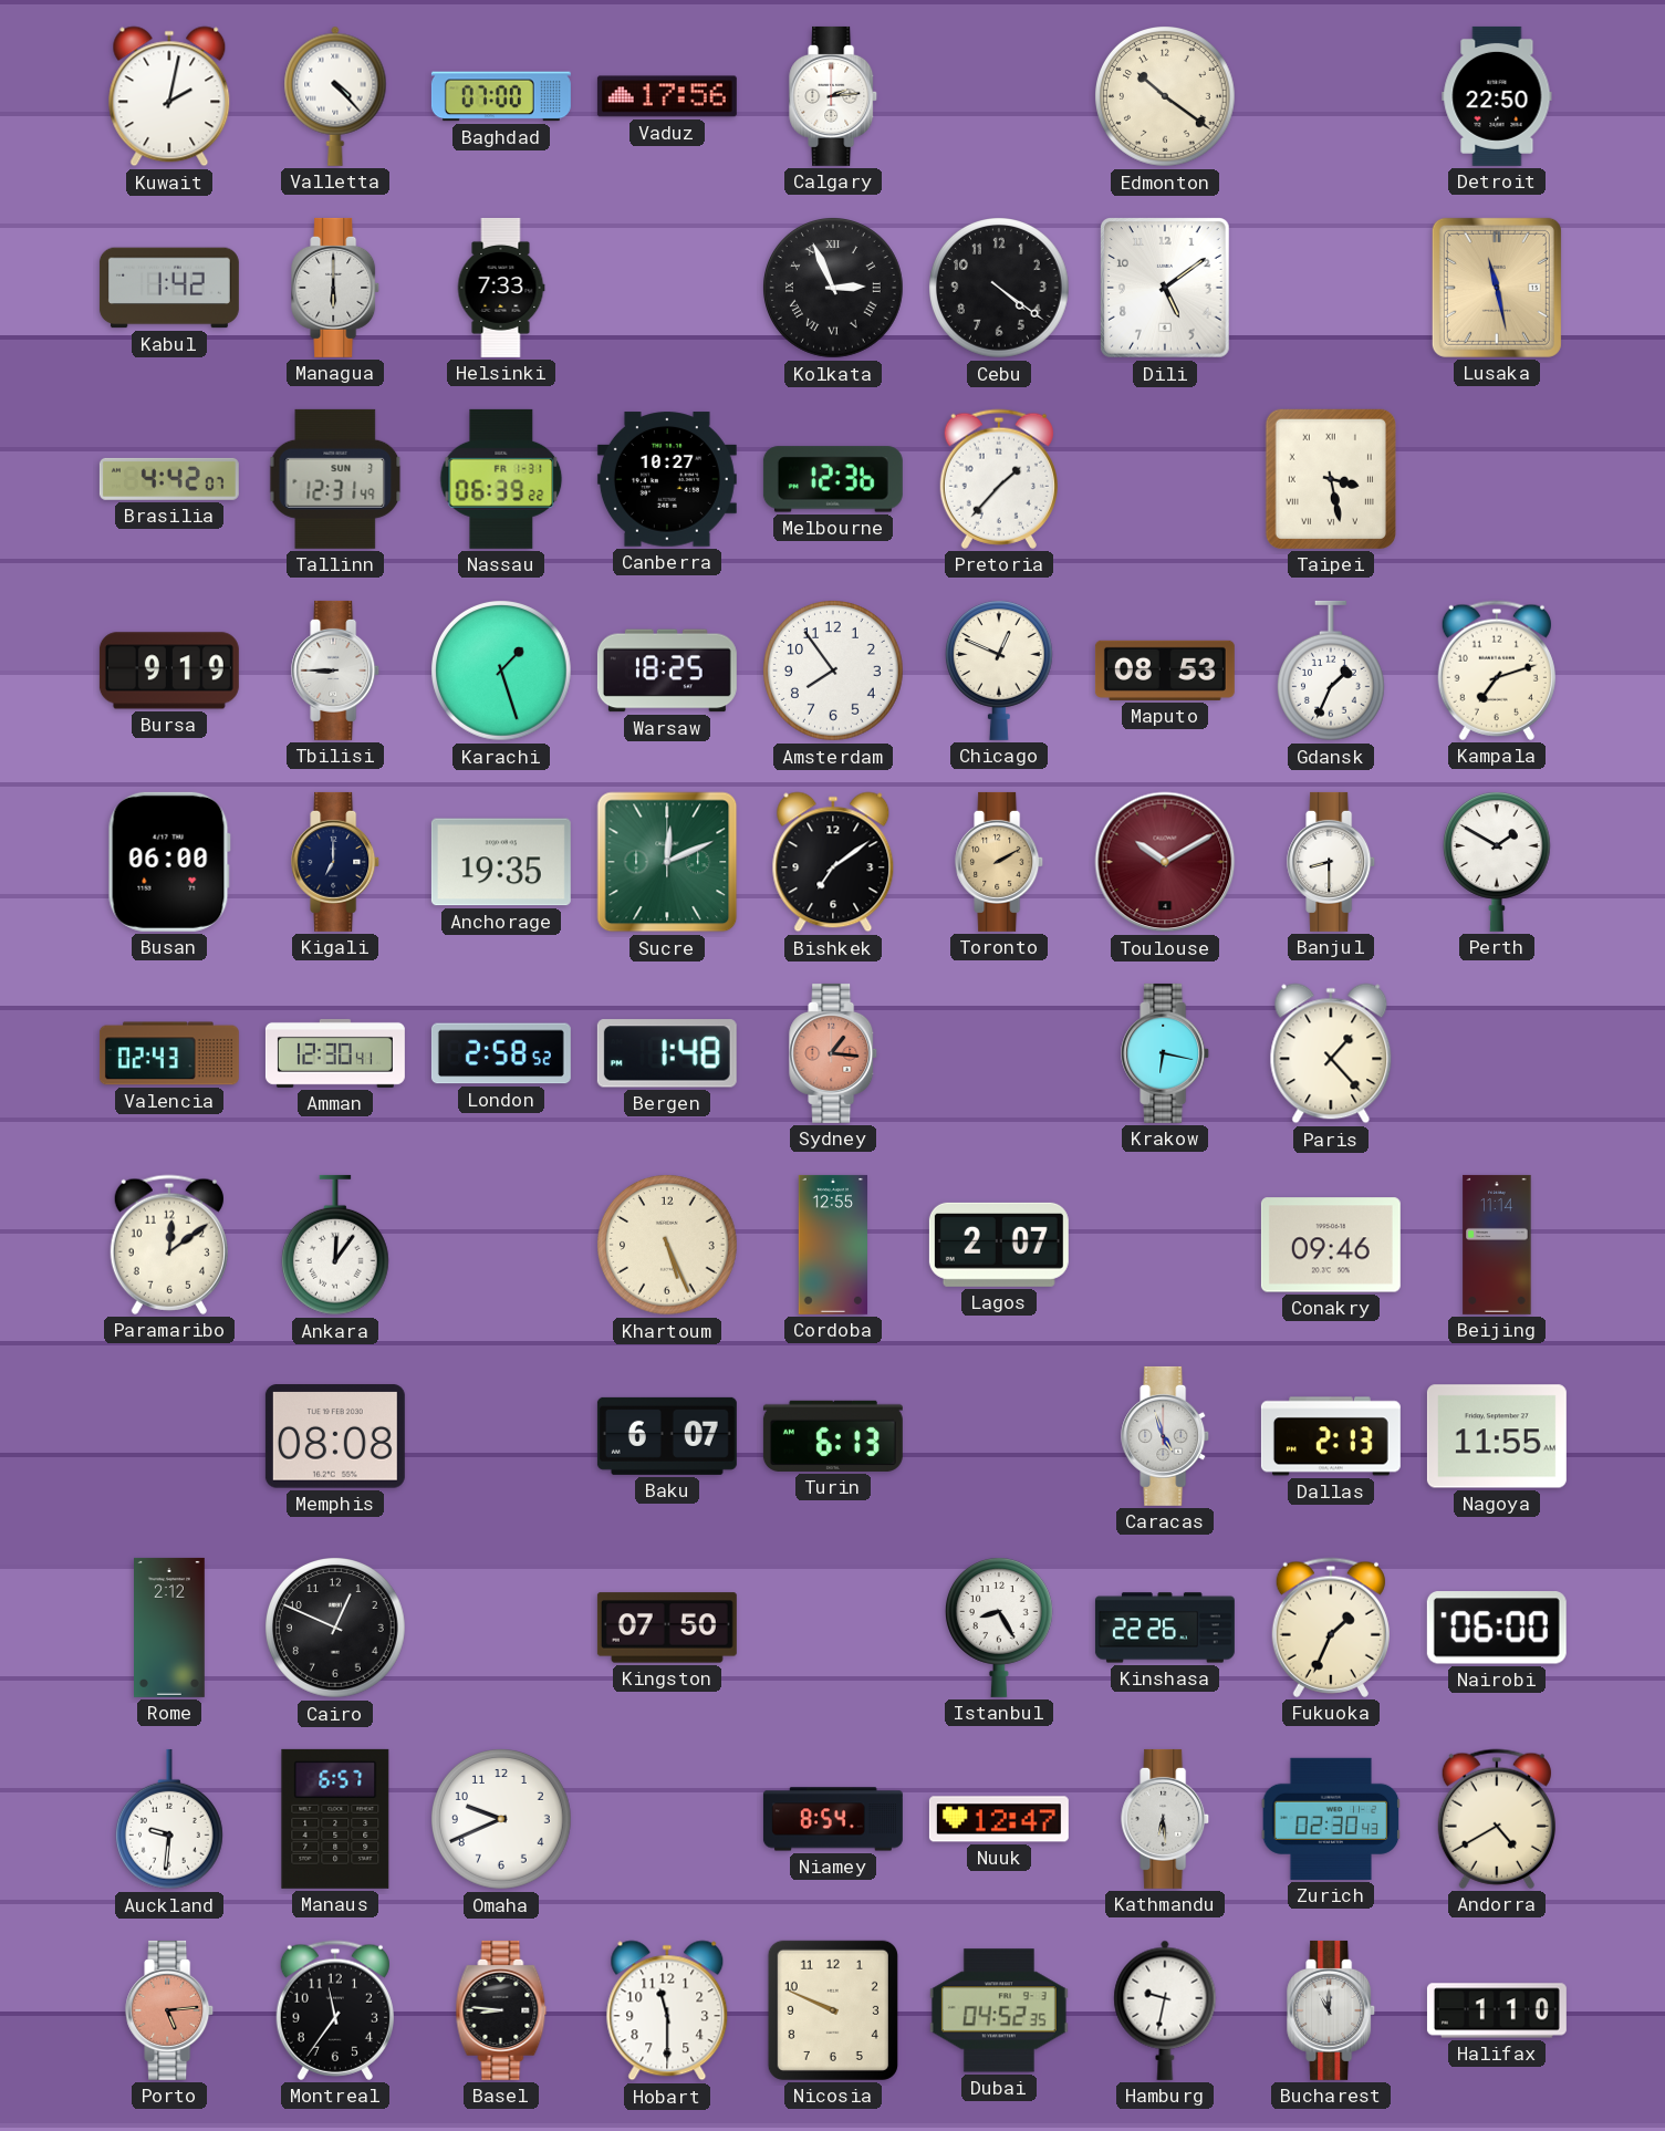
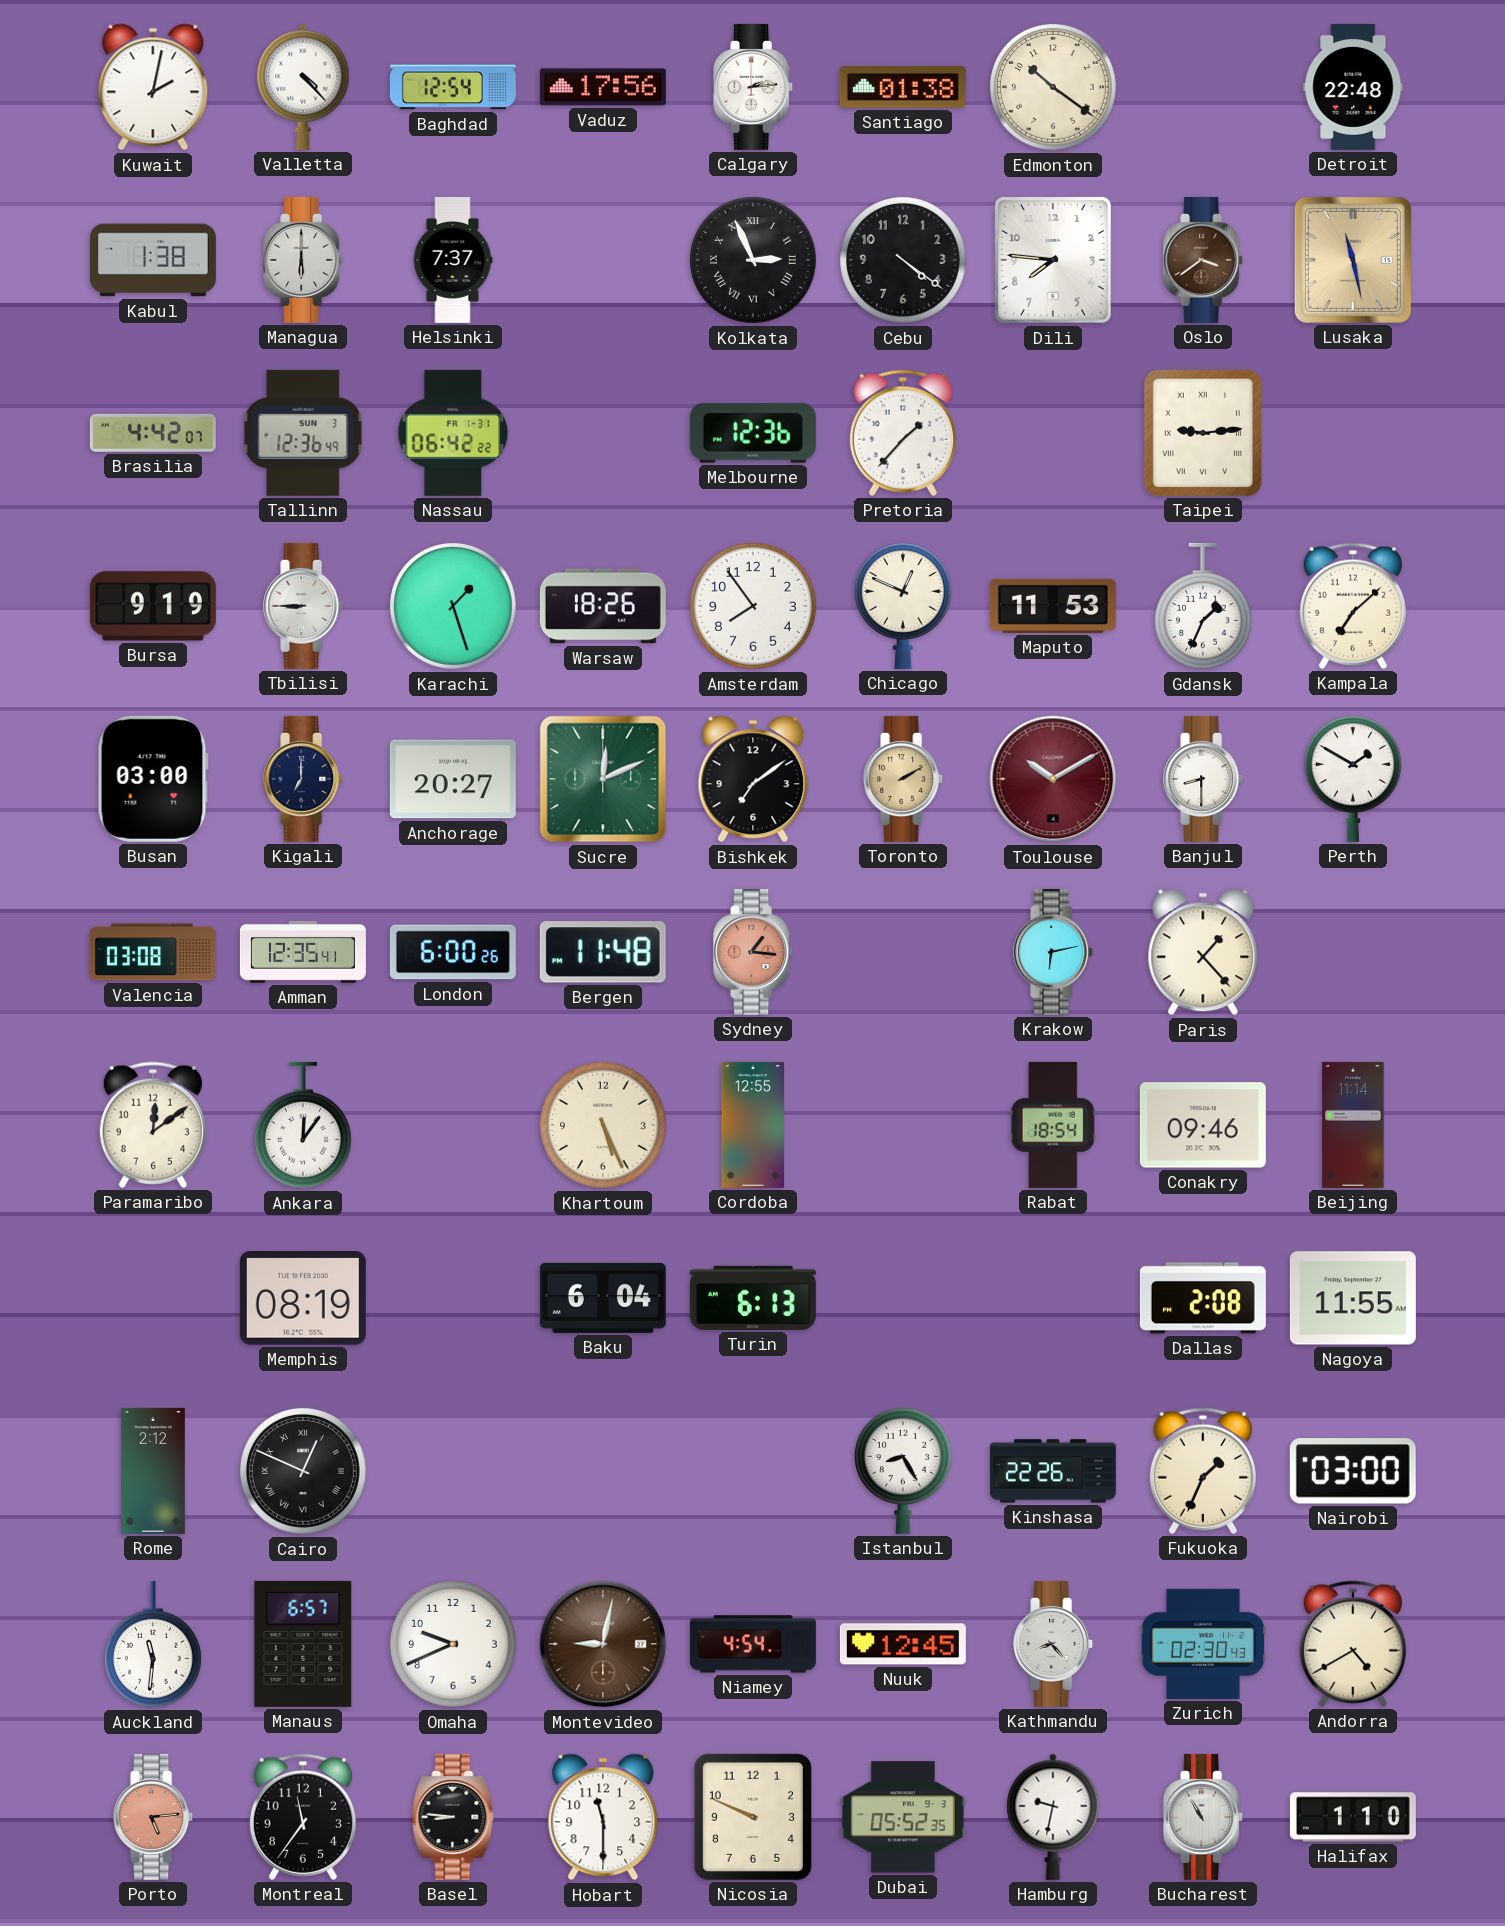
Baghdad: 07:00 -> 12:54 (453, 87)
Santiago: none -> 01:38 (903, 87)
Detroit: 22:50 -> 22:48 (1353, 87)
Kabul: 1:42 -> 1:38 (153, 260)
Helsinki: 7:33 -> 7:37 (453, 260)
Dili: 5:09 -> 7:46 (1054, 260)
Oslo: none -> 3:39 (1204, 260)
Tallinn: 12:31 -> 12:36 (303, 433)
Nassau: 06:39 -> 06:42 (453, 433)
Canberra: 10:27 -> none (667, 479)
Taipei: 3:28 -> 9:14 (1203, 433)
Warsaw: 18:25 -> 18:26 (603, 606)
Maputo: 08:53 -> 11:53 (1053, 606)
Kampala: 7:12 -> 7:08 (1353, 606)
Busan: 06:00 -> 03:00 (153, 779)
Anchorage: 19:35 -> 20:27 (453, 779)
Valencia: 02:43 -> 03:08 (153, 952)
Amman: 12:30 -> 12:35 (303, 952)
London: 2:58 -> 6:00 (453, 952)
Bergen: 1:48 -> 11:48 (603, 952)
Krakow: 6:17 -> 6:13 (1054, 952)
Lagos: 2:07 -> none (999, 1245)
Rabat: none -> 18:54 (1053, 1125)
Memphis: 08:08 -> 08:19 (303, 1298)
Baku: 6:07 -> 6:04 (603, 1298)
Caracas: 4:57 -> none (1166, 1436)
Dallas: 2:13 -> 2:08 (1203, 1298)
Cairo numerals: Arabic -> Roman (304, 1472)
Kingston: 07:50 -> none (667, 1628)
Nairobi: 06:00 -> 03:00 (1353, 1471)
Auckland: 9:31 -> 11:31 (153, 1644)
Montevideo: none -> 9:02 (603, 1644)
Niamey: 8:54 -> 4:54 (753, 1644)
Nuuk: 12:47 -> 12:45 (903, 1644)
Kathmandu: 6:29 -> 8:23 (1054, 1644)
Dubai: 04:52 -> 05:52 (903, 1817)
Bucharest: 11:00 -> 10:55 (1204, 1817)
